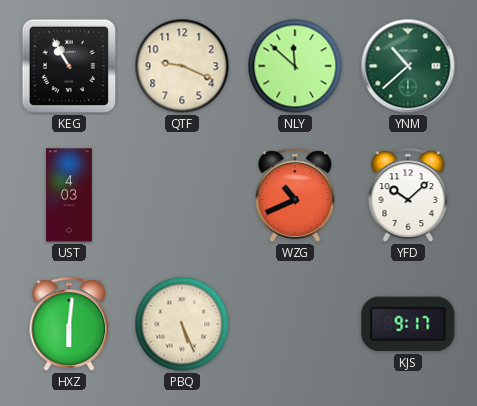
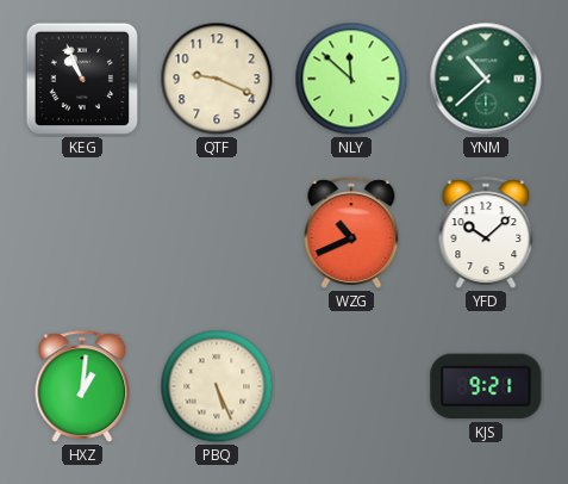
KEG: 10:55 -> 10:56 (82, 79)
UST: 4:03 -> none (69, 195)
HXZ: 6:01 -> 1:01 (82, 386)
KJS: 9:17 -> 9:21 (486, 386)
